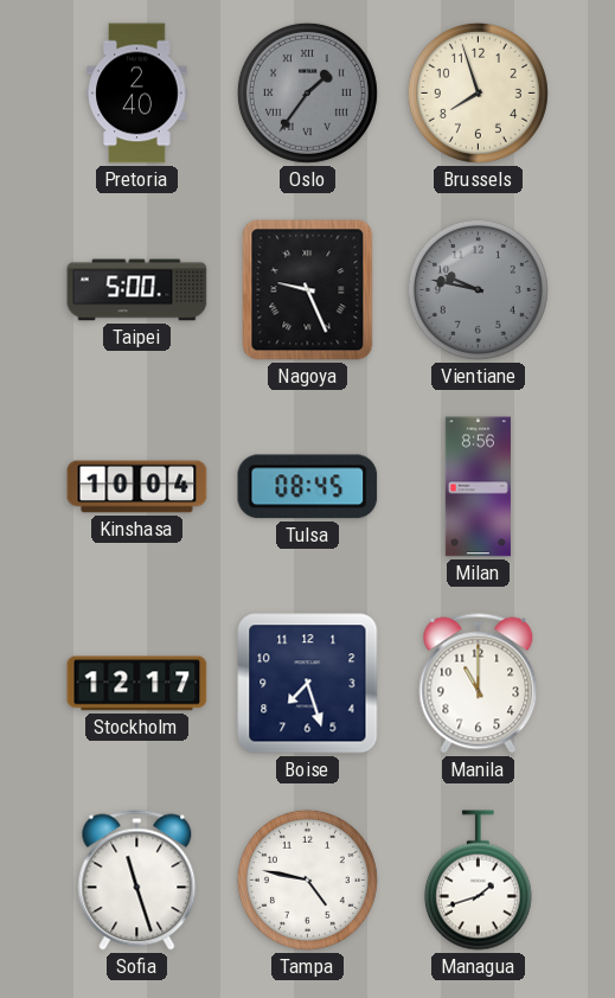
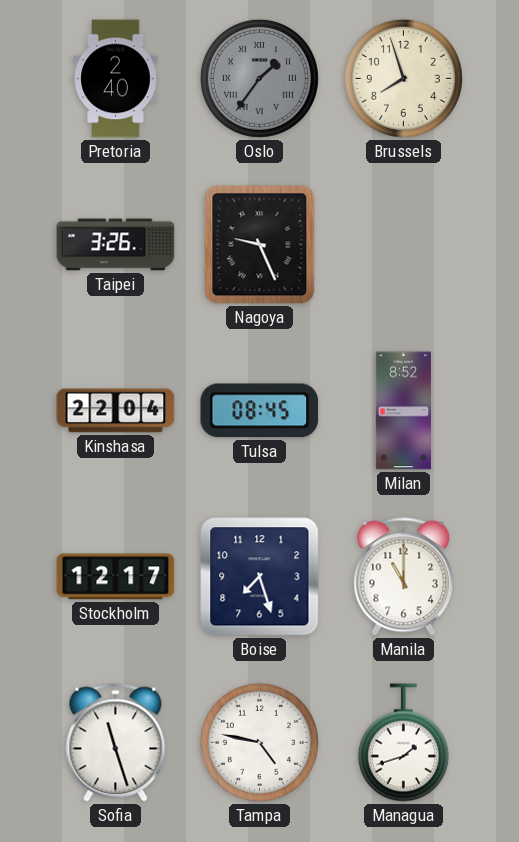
Taipei: 5:00 -> 3:26 (116, 245)
Vientiane: 9:47 -> none (478, 289)
Kinshasa: 10:04 -> 22:04 (116, 411)
Milan: 8:56 -> 8:52 (403, 411)
